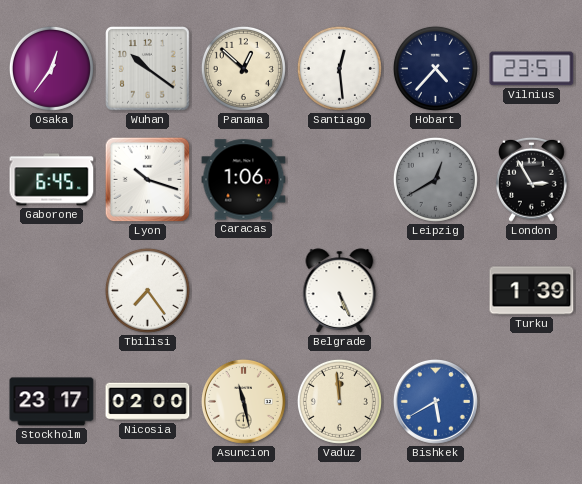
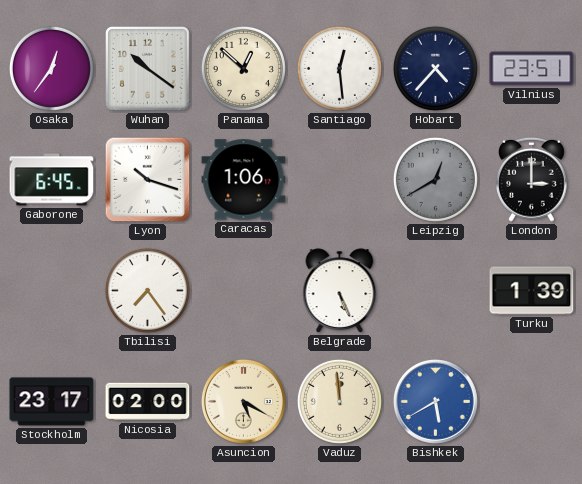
London: 2:55 -> 3:00 (532, 179)
Asuncion: 11:28 -> 5:20 (243, 401)
